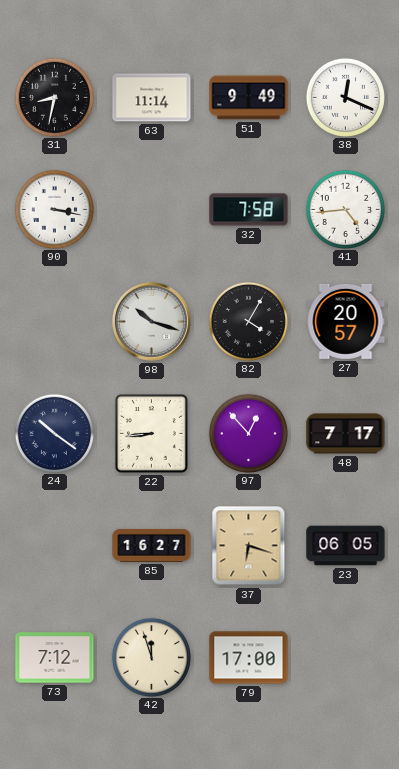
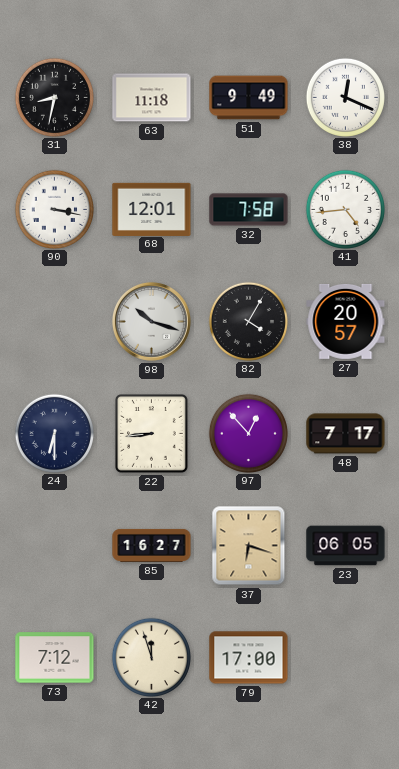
63: 11:14 -> 11:18 (152, 98)
68: none -> 12:01 (152, 209)
24: 10:21 -> 6:30 (54, 433)
